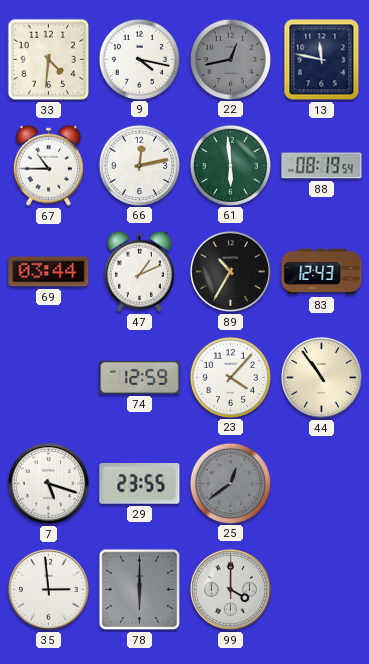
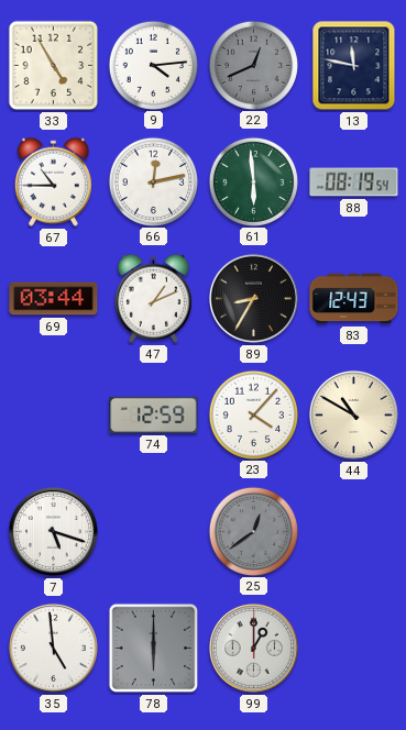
33: 4:31 -> 4:55 (54, 66)
9: 4:17 -> 4:14 (153, 65)
22: 12:43 -> 12:41 (253, 65)
89: 10:35 -> 8:35 (253, 298)
44: 10:54 -> 10:50 (353, 414)
29: 23:55 -> none (140, 484)
35: 2:59 -> 4:59 (53, 648)
99: 4:00 -> 1:00 (253, 648)
